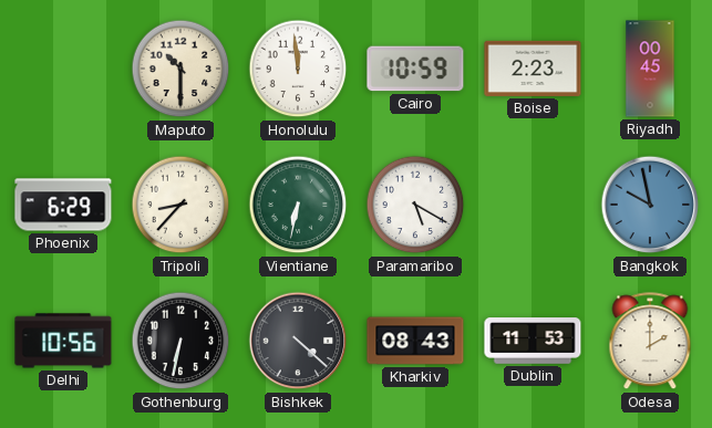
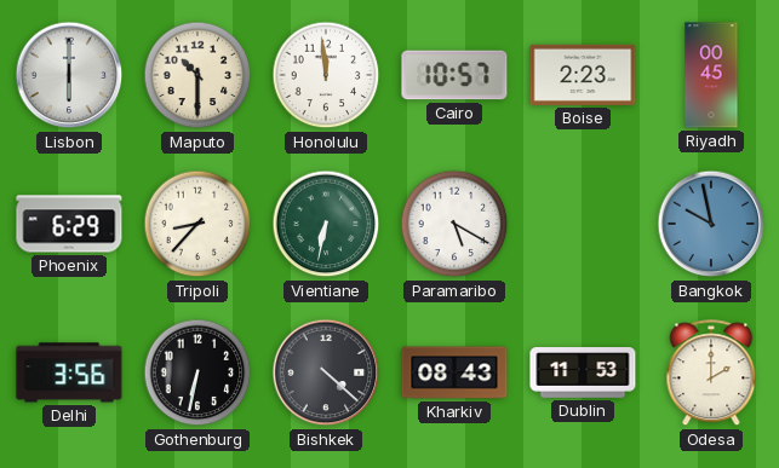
Lisbon: none -> 6:00 (69, 75)
Cairo: 10:59 -> 10:57 (454, 75)
Delhi: 10:56 -> 3:56 (69, 372)
